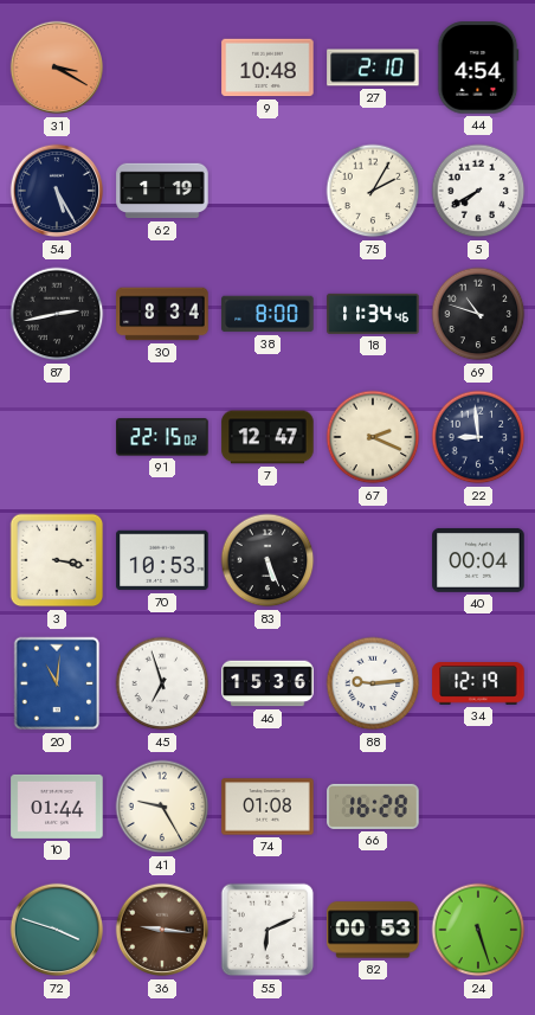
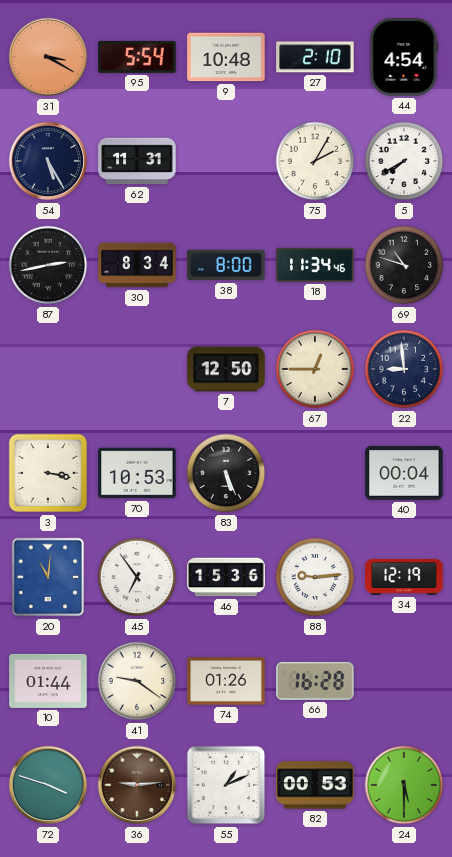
95: none -> 5:54 (137, 57)
62: 1:19 -> 11:31 (137, 161)
91: 22:15 -> none (162, 437)
7: 12:47 -> 12:50 (226, 369)
67: 2:19 -> 12:45 (315, 369)
45: 6:57 -> 6:54 (137, 577)
41: 9:25 -> 9:21 (137, 681)
74: 01:08 -> 01:26 (226, 681)
36: 9:16 -> 9:14 (137, 785)
55: 6:11 -> 1:11 (226, 785)
24: 5:27 -> 5:30 (404, 785)
